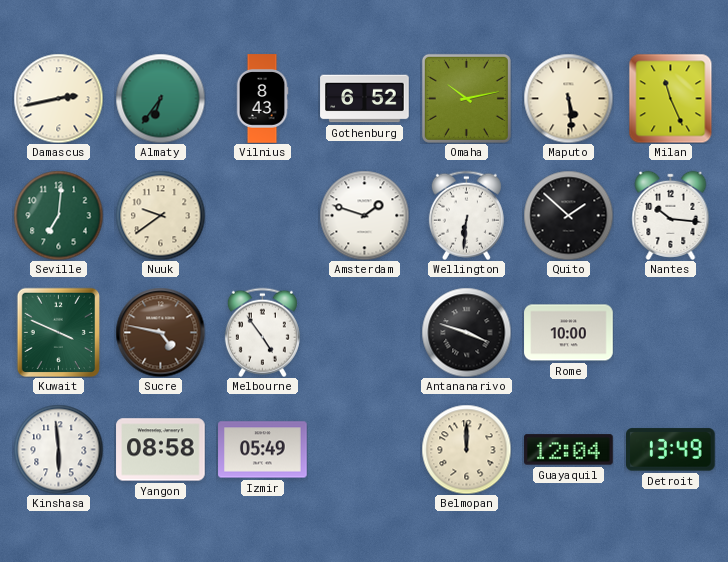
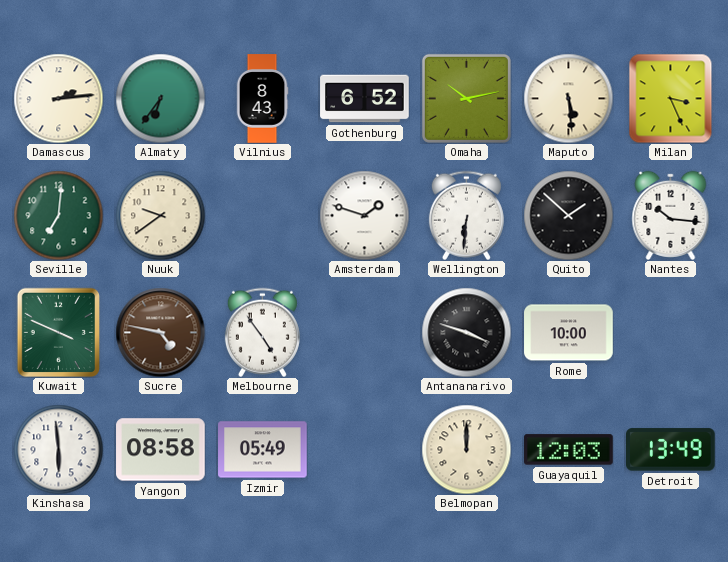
Damascus: 2:43 -> 2:14 (58, 98)
Milan: 11:26 -> 3:26 (671, 98)
Guayaquil: 12:04 -> 12:03 (569, 450)
